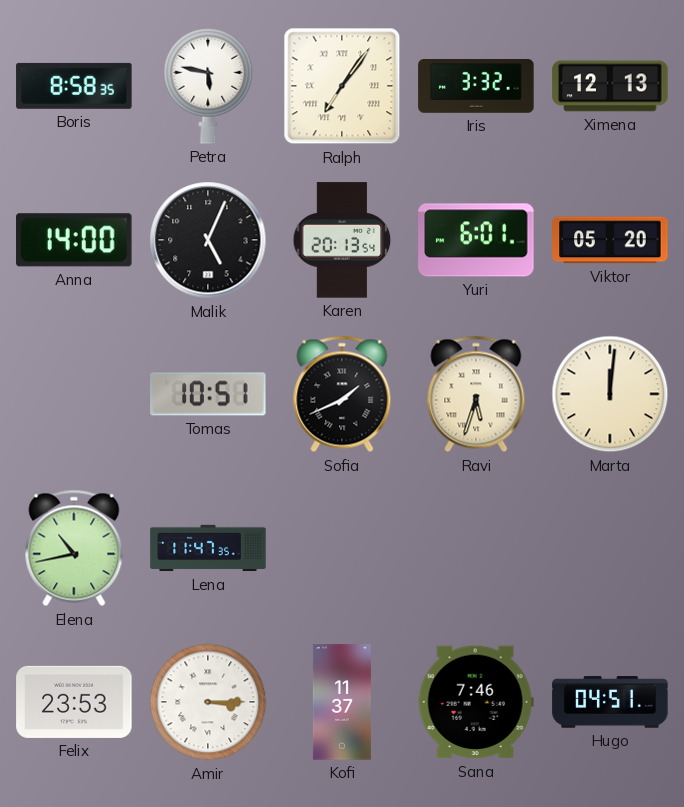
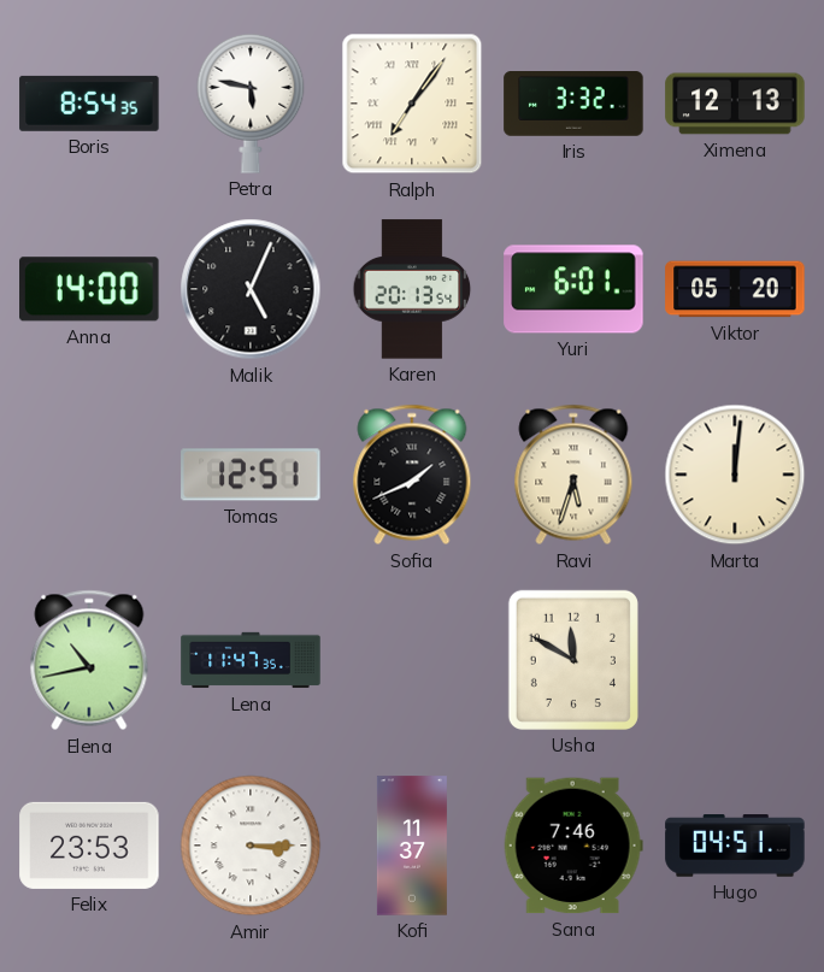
Boris: 8:58 -> 8:54 (89, 104)
Tomas: 10:51 -> 12:51 (251, 475)
Usha: none -> 11:50 (573, 660)
